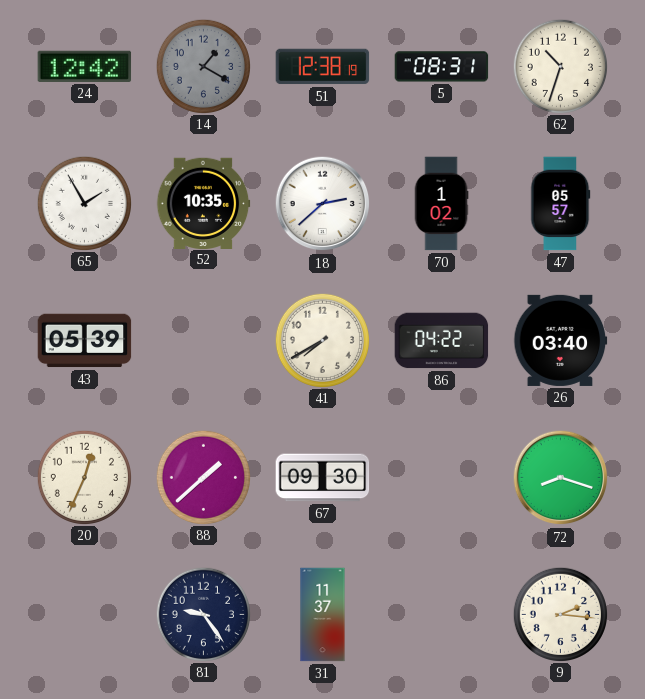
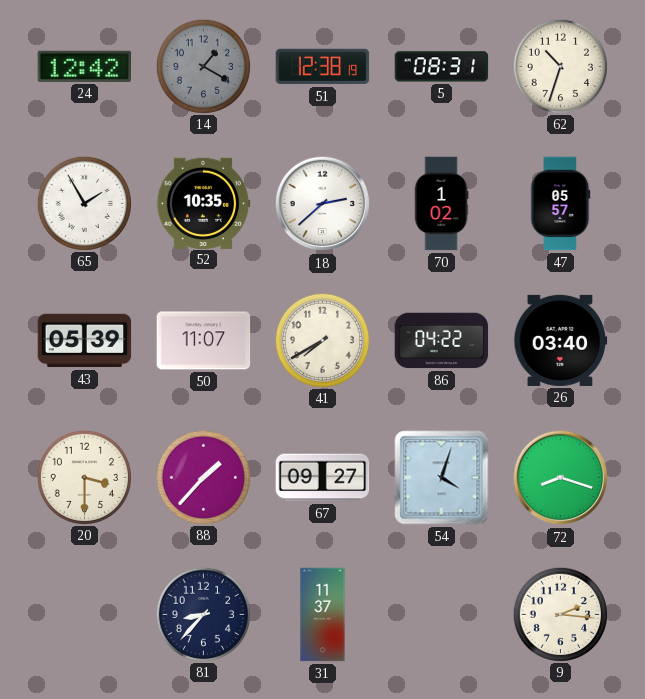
50: none -> 11:07 (204, 341)
20: 12:34 -> 3:30 (84, 477)
88: 1:38 -> 1:37 (203, 477)
67: 09:30 -> 09:27 (323, 478)
54: none -> 4:03 (442, 478)
81: 9:24 -> 8:37 (203, 614)
